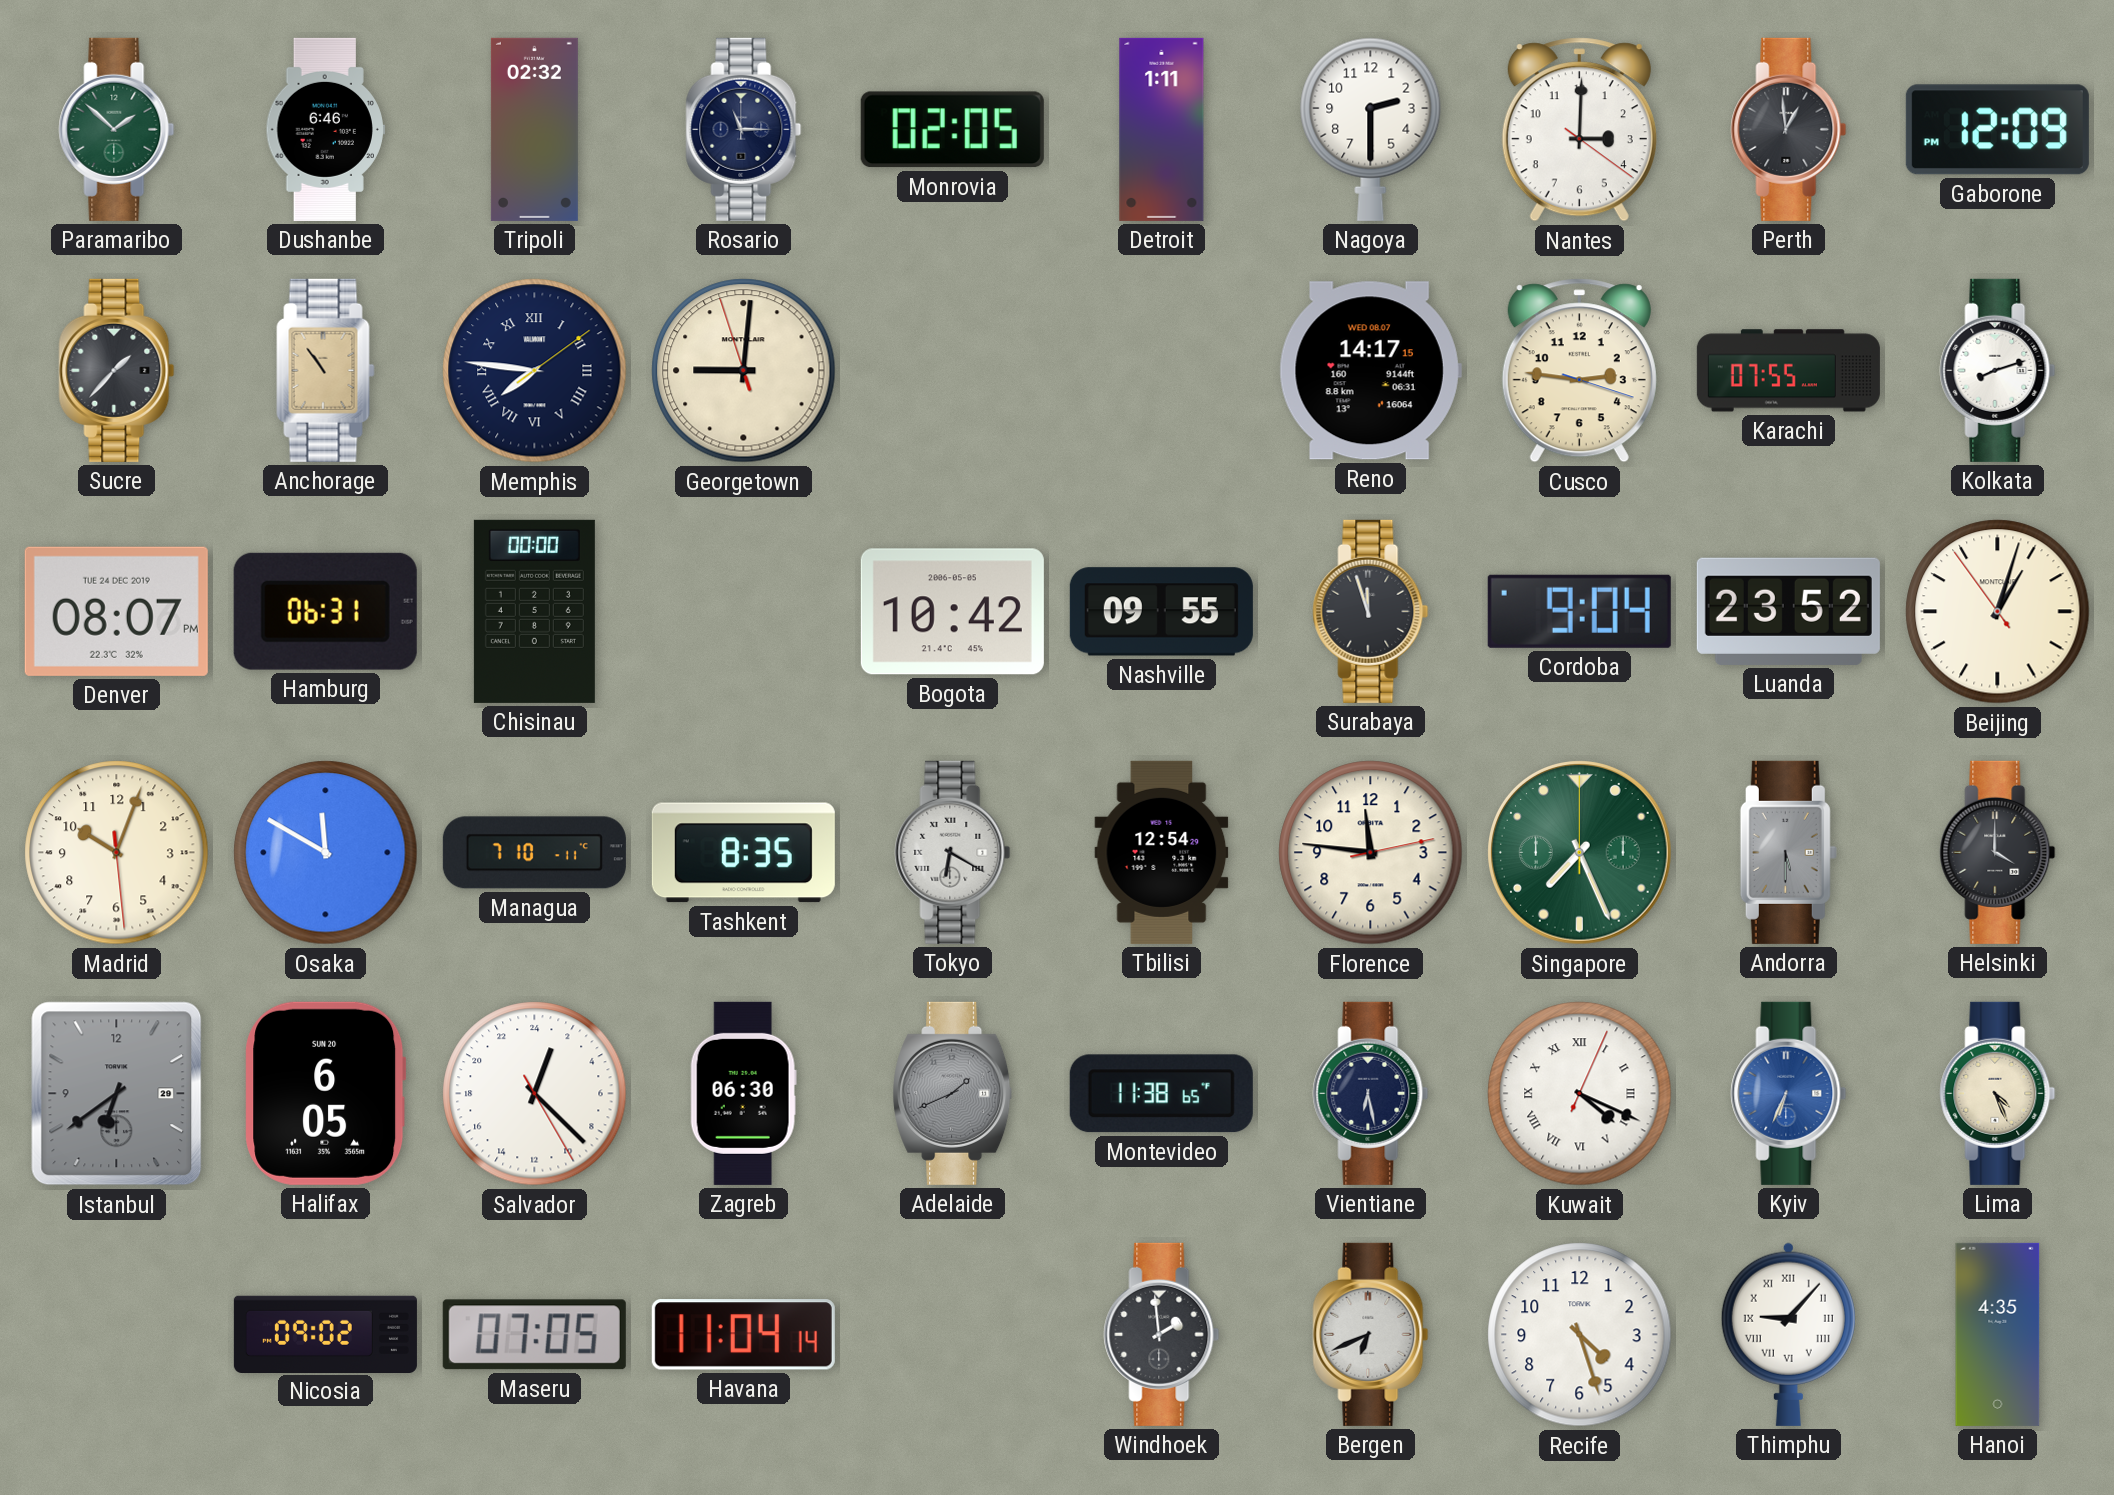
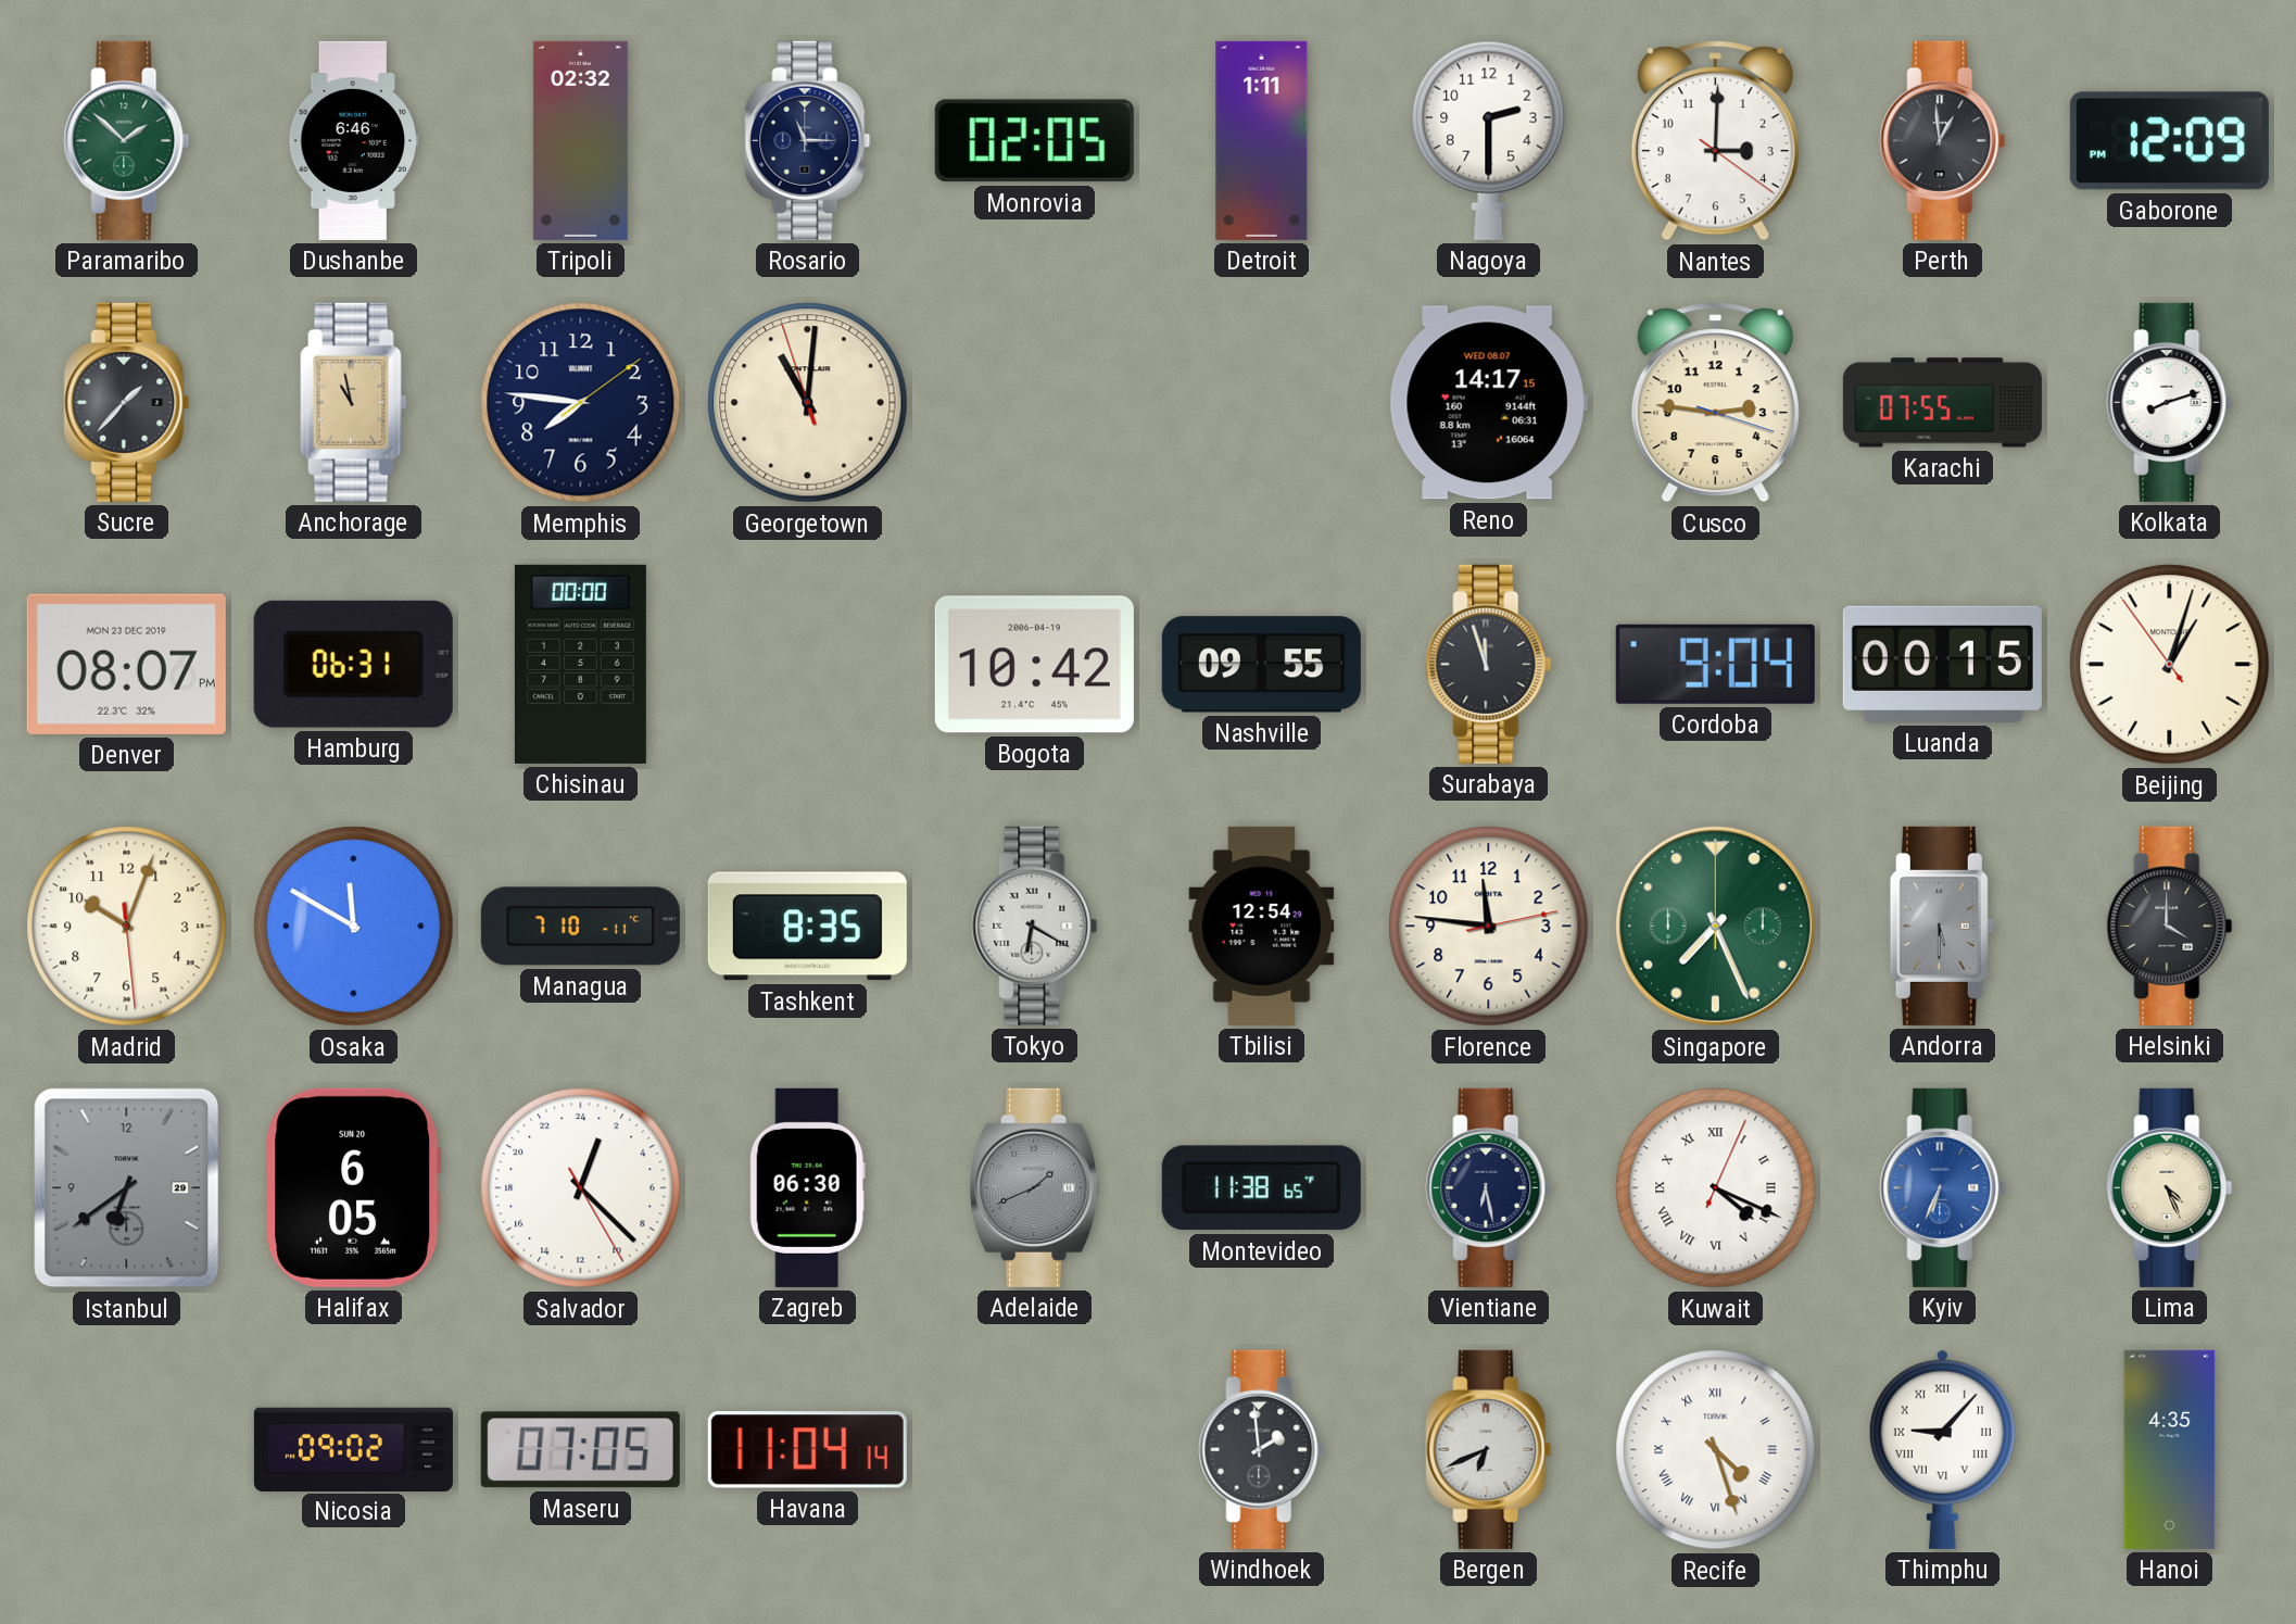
Anchorage: 10:54 -> 10:58 (354, 402)
Memphis numerals: Roman -> Arabic (581, 403)
Georgetown: 9:00 -> 11:00 (808, 403)
Denver date: TUE 24 DEC 2019 -> MON 23 DEC 2019 (126, 664)
Bogota date: 2006-05-05 -> 2006-04-19 (1034, 665)
Luanda: 23:52 -> 00:15 (1942, 664)
Recife numerals: Arabic -> Roman (1716, 1450)
